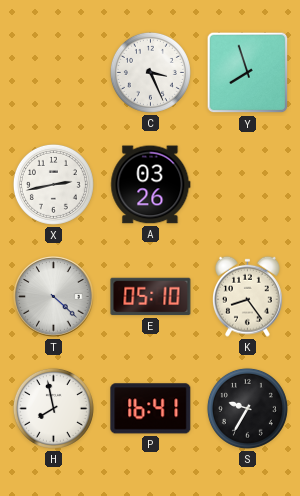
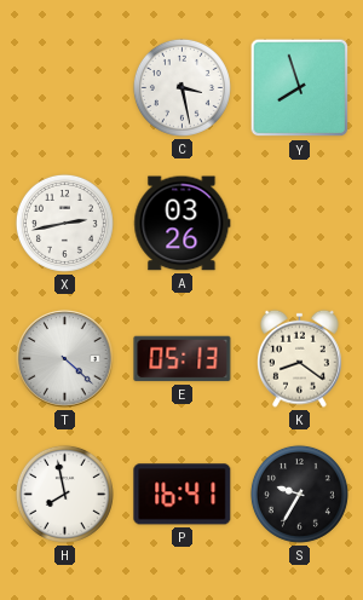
C: 3:26 -> 3:28 (181, 87)
E: 05:10 -> 05:13 (183, 359)
K: 8:24 -> 8:21 (300, 358)
